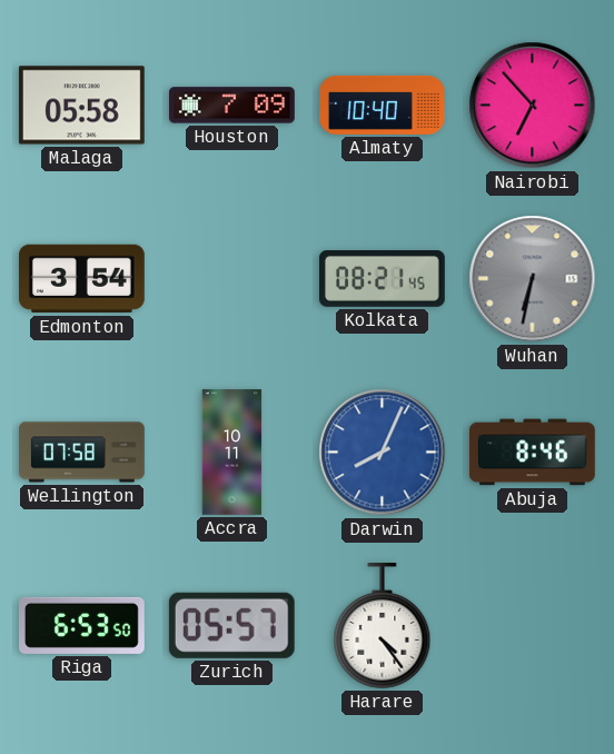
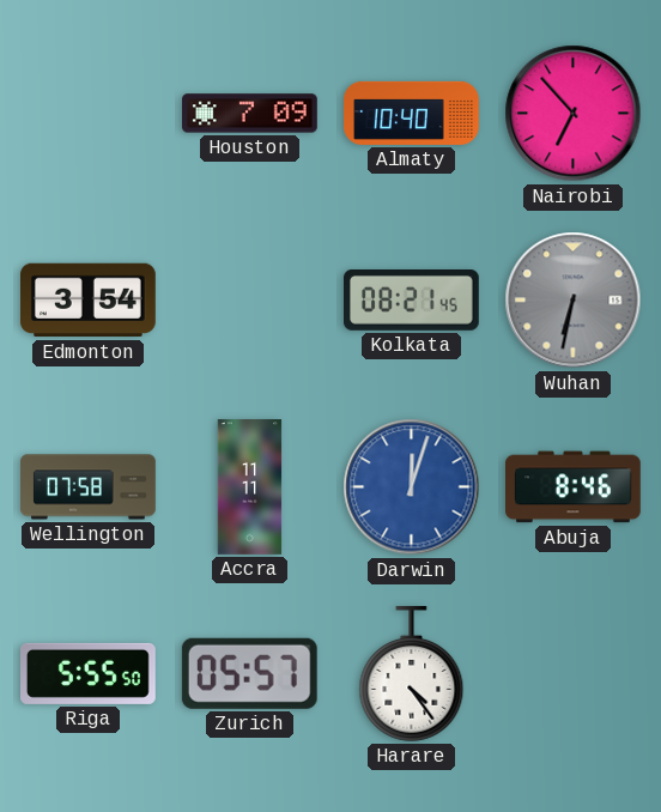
Malaga: 05:58 -> none (81, 106)
Accra: 10:11 -> 11:11 (250, 487)
Darwin: 8:04 -> 12:03 (412, 487)
Riga: 6:53 -> 5:55 (89, 673)
